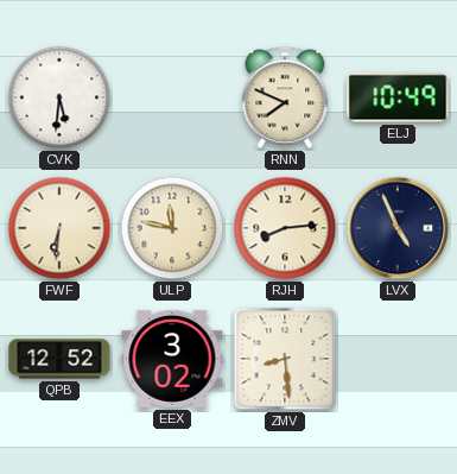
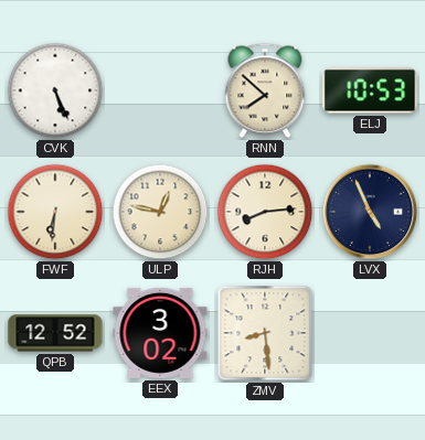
CVK: 5:31 -> 5:26 (55, 90)
RNN: 7:49 -> 7:52 (265, 90)
ELJ: 10:49 -> 10:53 (370, 90)
ULP: 11:47 -> 12:47 (160, 212)
